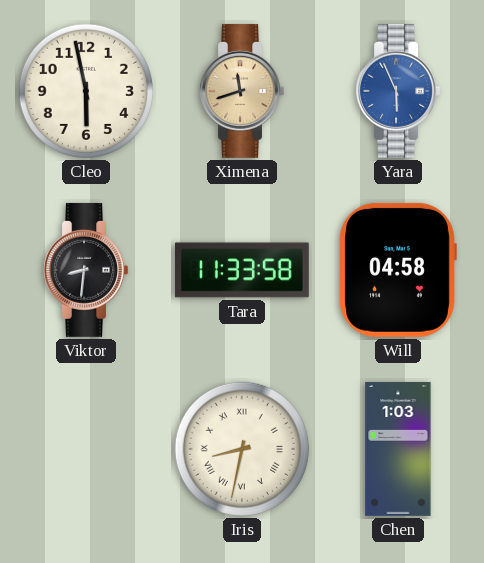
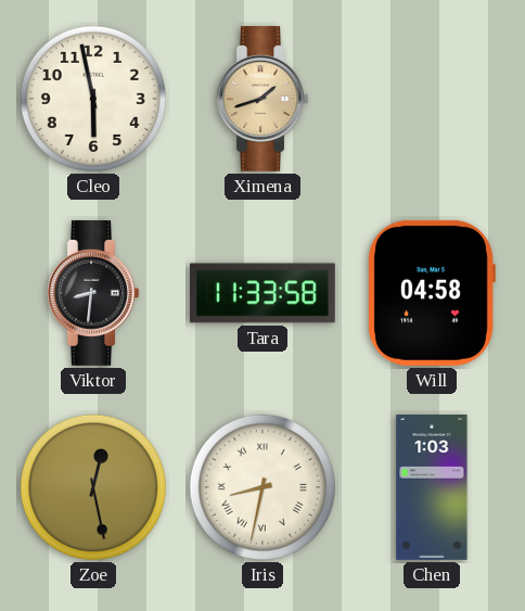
Ximena: 11:42 -> 1:42 (262, 99)
Yara: 5:56 -> none (398, 91)
Zoe: none -> 12:28 (93, 487)
